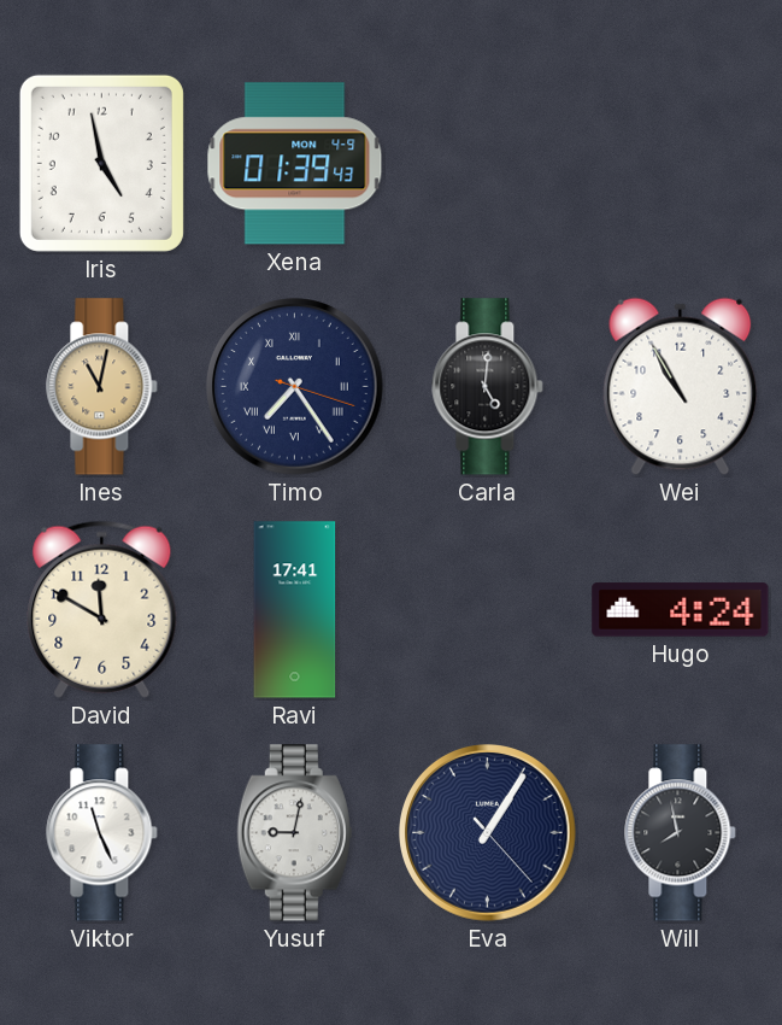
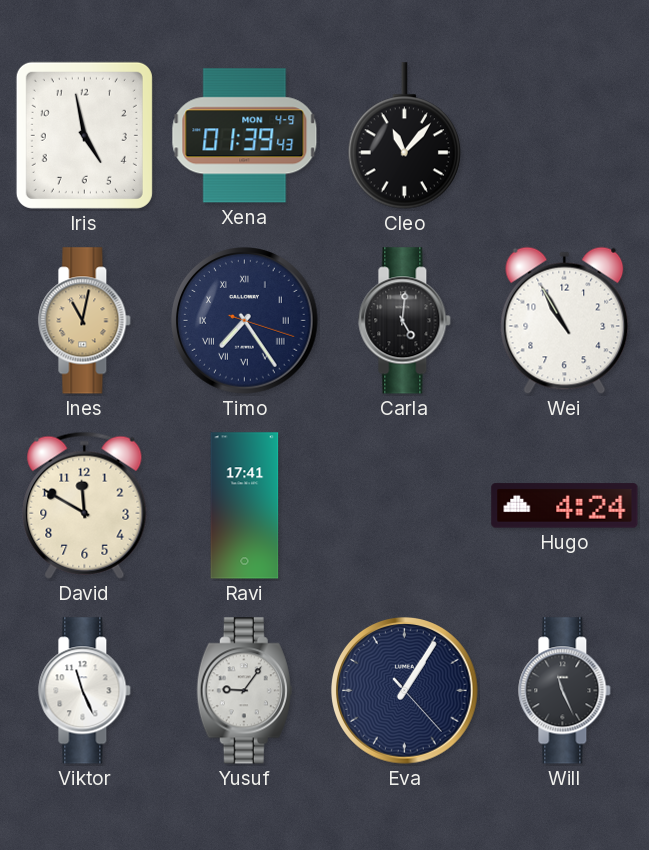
Cleo: none -> 11:07 (404, 136)
Yusuf: 9:02 -> 9:06 (244, 691)
Will: 7:58 -> 11:26 (565, 691)
